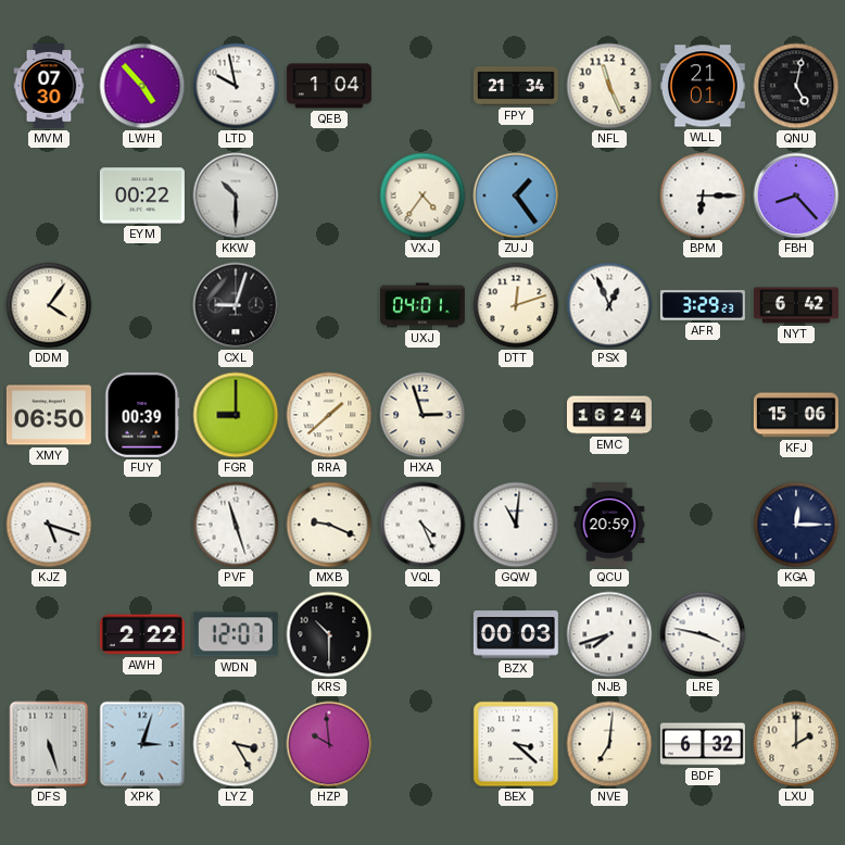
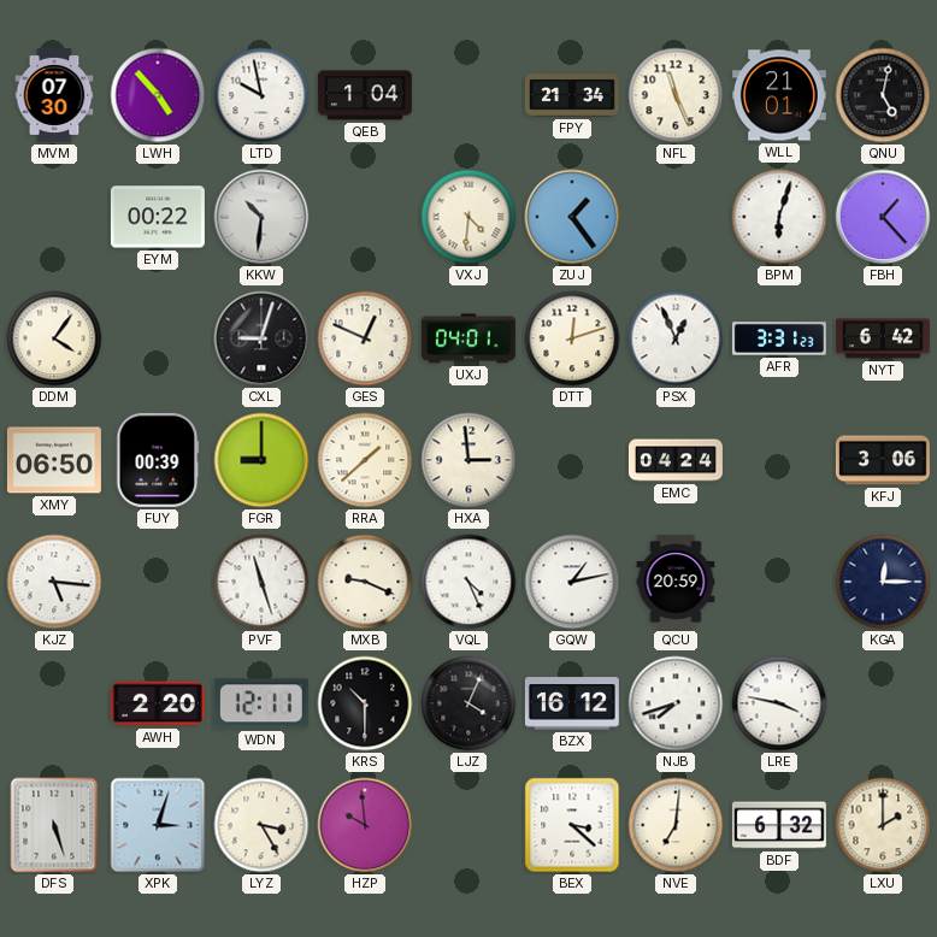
KKW: 10:30 -> 10:31 (261, 217)
VXJ: 4:36 -> 4:31 (469, 217)
BPM: 6:15 -> 6:03 (779, 217)
FBH: 8:23 -> 1:23 (883, 217)
GES: none -> 12:49 (365, 338)
AFR: 3:29 -> 3:31 (779, 338)
HXA: 2:57 -> 2:59 (469, 460)
EMC: 16:24 -> 04:24 (676, 460)
KFJ: 15:06 -> 3:06 (883, 460)
KJZ: 5:18 -> 5:16 (54, 582)
GQW: 11:01 -> 1:13 (572, 582)
AWH: 2:22 -> 2:20 (158, 703)
WDN: 12:07 -> 12:11 (261, 703)
LJZ: none -> 4:04 (469, 703)
BZX: 00:03 -> 16:12 (572, 703)
